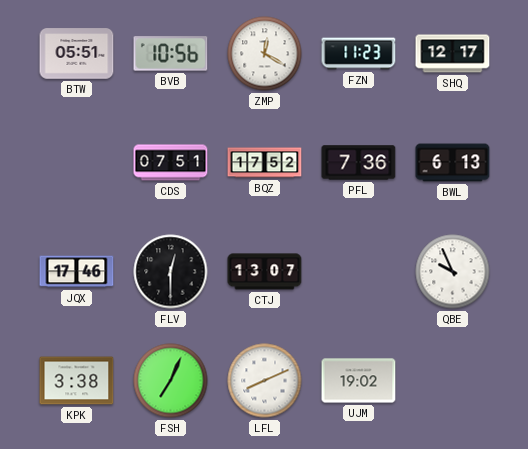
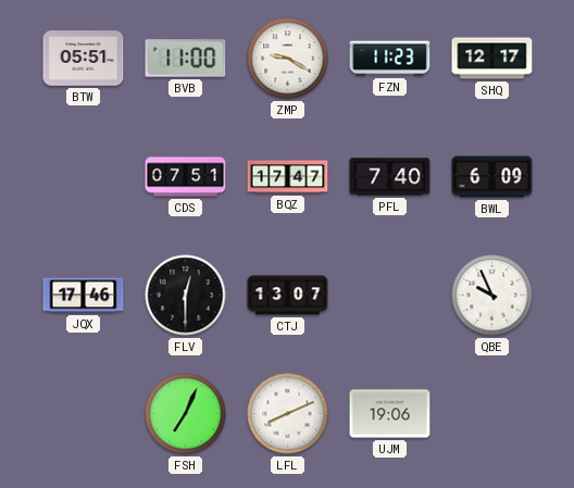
BVB: 10:56 -> 11:00 (186, 59)
ZMP: 12:20 -> 9:20 (288, 59)
BQZ: 17:52 -> 17:47 (288, 177)
PFL: 7:36 -> 7:40 (390, 177)
BWL: 6:13 -> 6:09 (492, 177)
KPK: 3:38 -> none (77, 381)
UJM: 19:02 -> 19:06 (390, 414)
